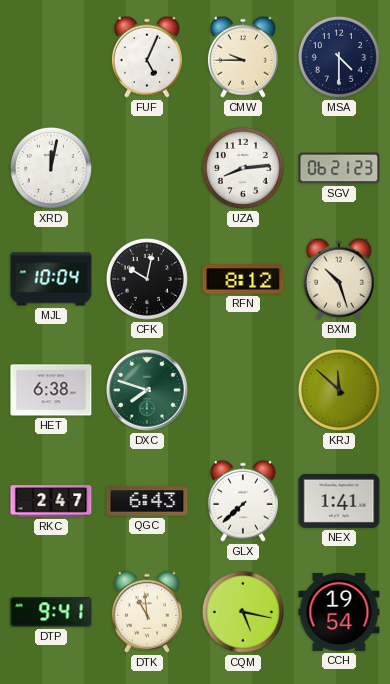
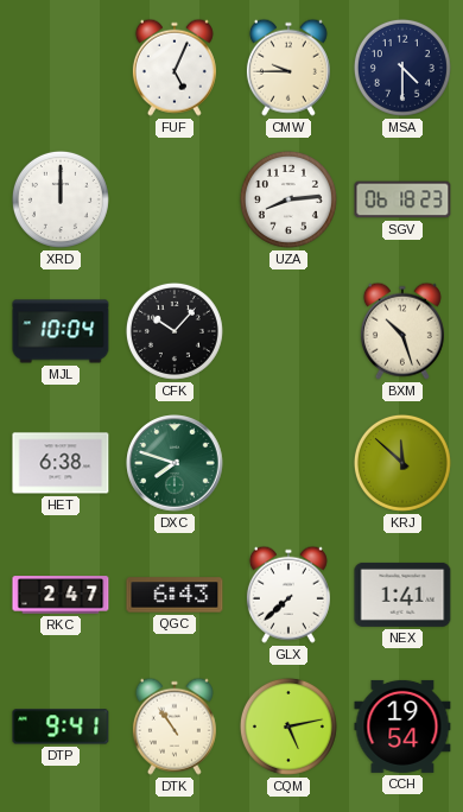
XRD: 12:02 -> 12:00 (61, 199)
SGV: 06:21 -> 06:18 (402, 199)
CFK: 10:02 -> 10:07 (175, 331)
RFN: 8:12 -> none (243, 279)
DTK: 10:59 -> 10:54 (175, 727)
CQM: 5:17 -> 5:13 (288, 727)
